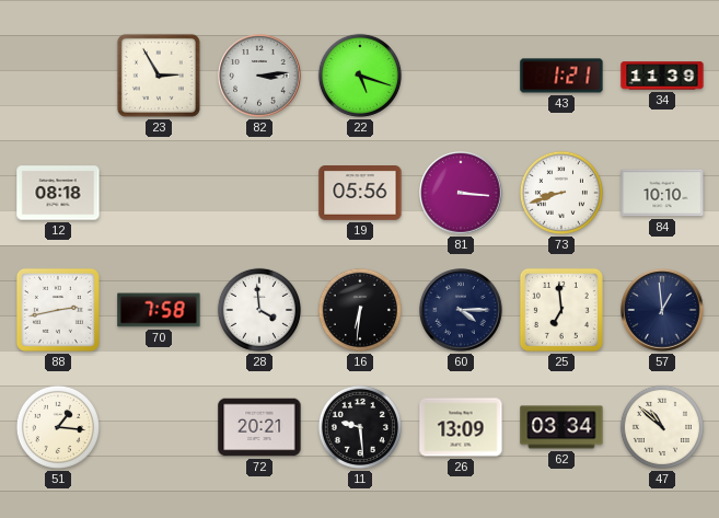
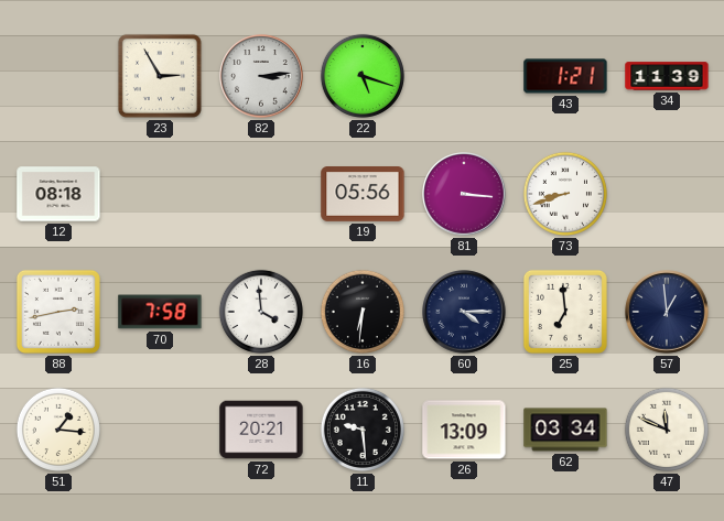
84: 10:10 -> none (662, 193)
47: 10:52 -> 11:49 (667, 430)
